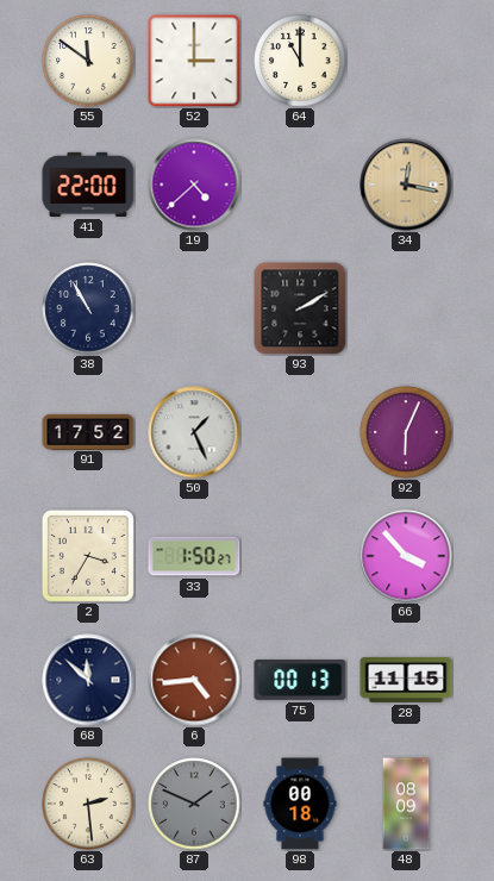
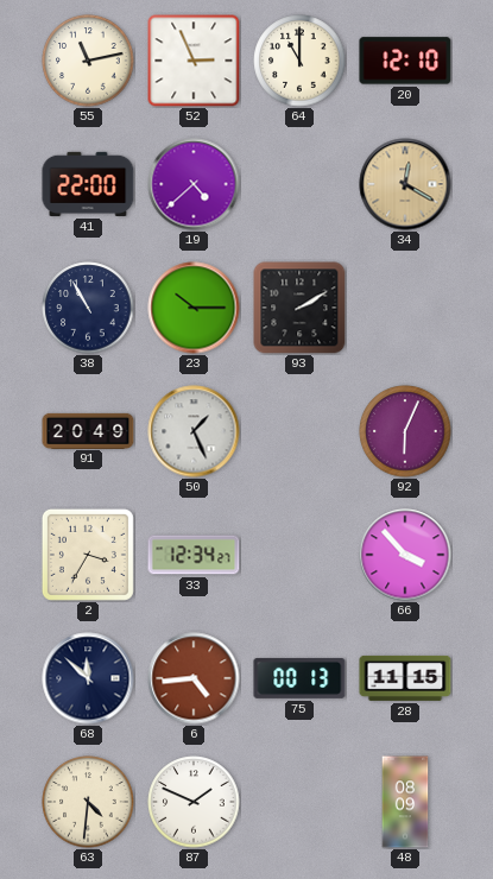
55: 11:51 -> 11:13 (88, 61)
52: 3:00 -> 2:56 (194, 61)
20: none -> 12:10 (405, 61)
34: 12:17 -> 12:20 (405, 184)
23: none -> 10:15 (194, 308)
91: 17:52 -> 20:49 (88, 430)
33: 1:50 -> 12:34 (194, 555)
63: 2:29 -> 4:31 (88, 802)
87 dial: grey -> white (194, 802)
98: 00:18 -> none (300, 804)
